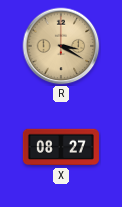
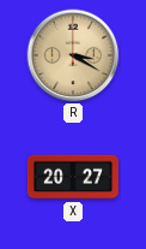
X: 08:27 -> 20:27 (73, 177)
